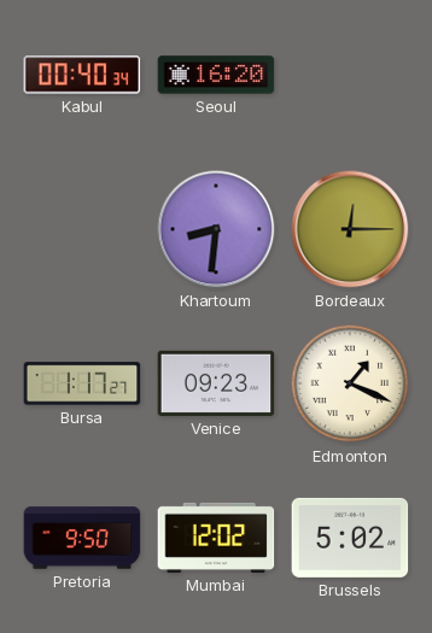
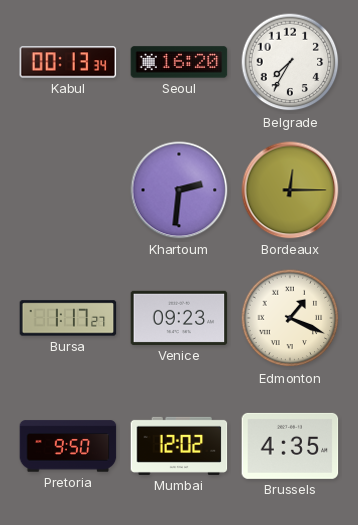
Kabul: 00:40 -> 00:13 (68, 62)
Belgrade: none -> 7:35 (290, 62)
Khartoum: 8:31 -> 2:31 (179, 190)
Brussels: 5:02 -> 4:35 (290, 446)
